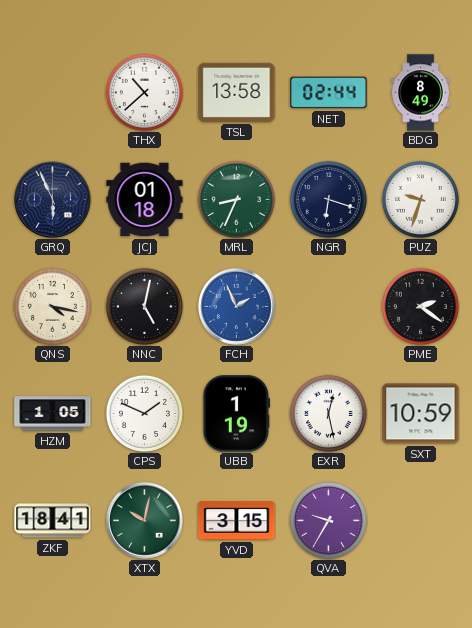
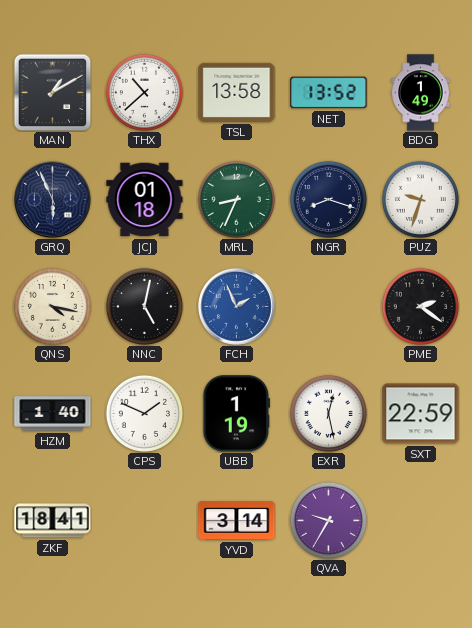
MAN: none -> 1:10 (52, 92)
NET: 02:44 -> 13:52 (329, 93)
BDG: 8:49 -> 1:49 (421, 93)
NGR: 6:18 -> 8:18 (328, 199)
HZM: 1:05 -> 1:40 (53, 414)
SXT: 10:59 -> 22:59 (421, 414)
XTX: 10:02 -> none (145, 521)
YVD: 3:15 -> 3:14 (237, 521)
